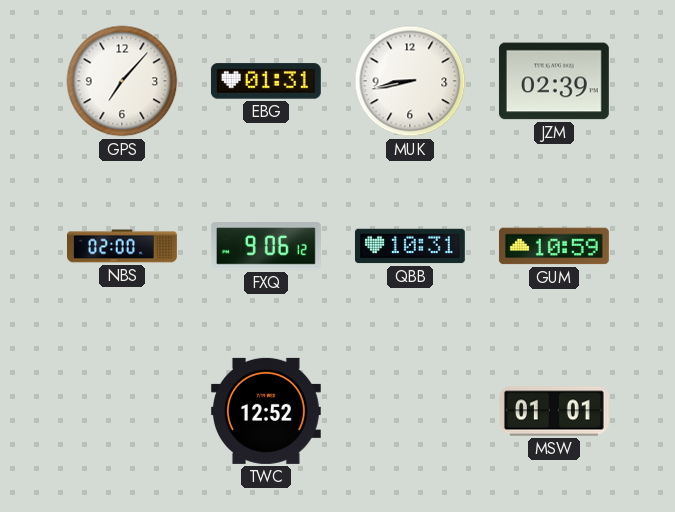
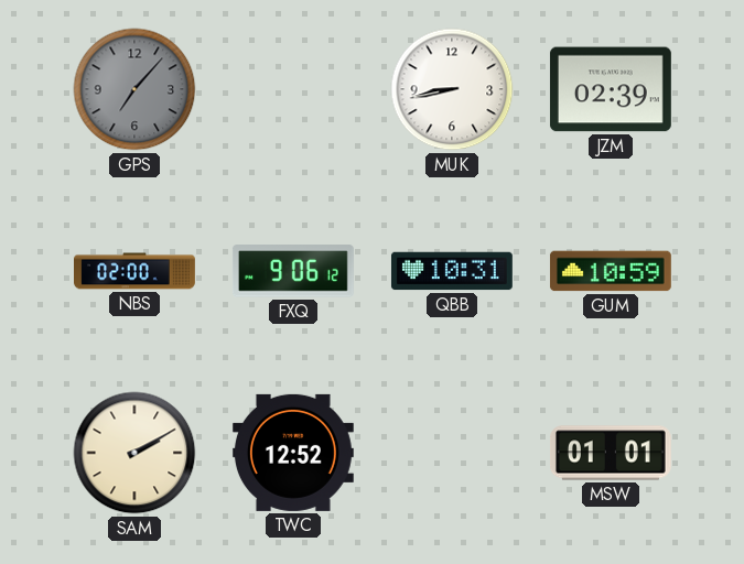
GPS dial: white -> grey (134, 89)
EBG: 01:31 -> none (266, 81)
SAM: none -> 2:10 (134, 453)
